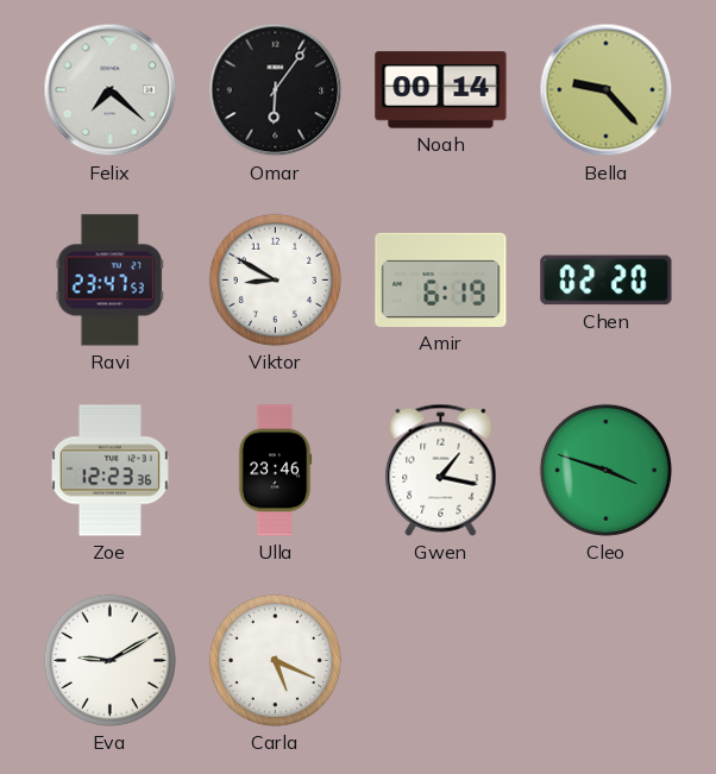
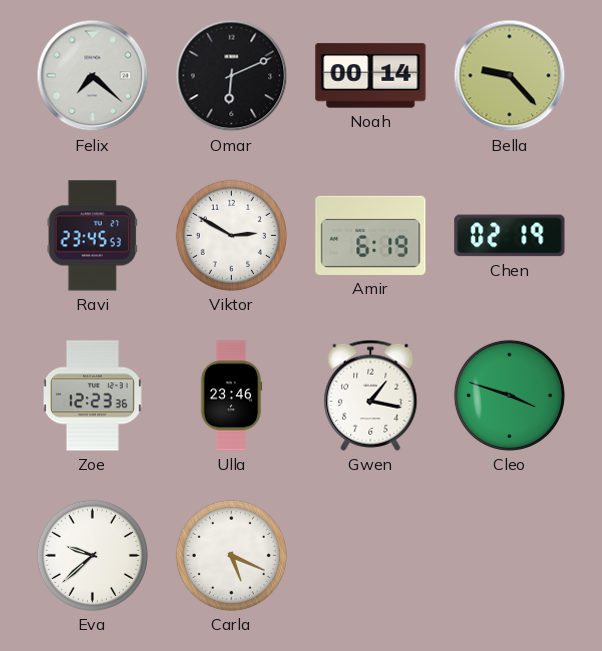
Omar: 6:06 -> 6:11 (232, 76)
Ravi: 23:47 -> 23:45 (92, 236)
Viktor: 8:50 -> 2:50 (231, 235)
Chen: 02:20 -> 02:19 (510, 236)
Eva: 9:10 -> 9:38 (92, 555)
